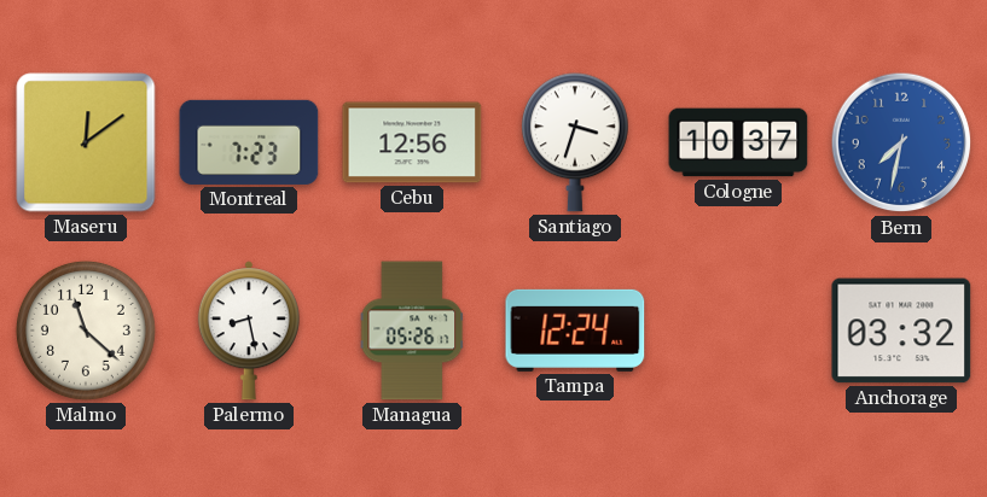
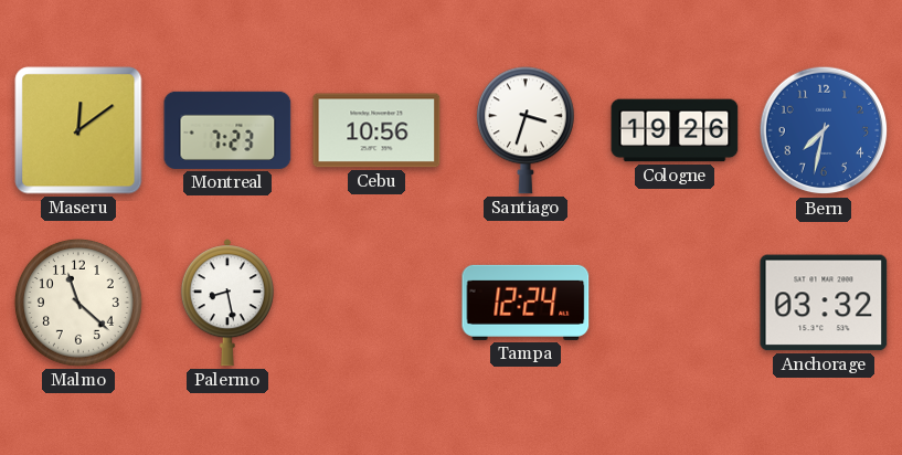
Cebu: 12:56 -> 10:56 (376, 130)
Cologne: 10:37 -> 19:26 (675, 130)
Managua: 05:26 -> none (412, 331)
